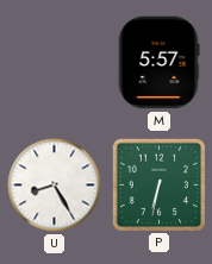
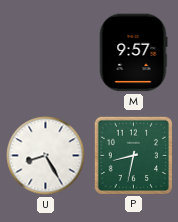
M: 5:57 -> 9:57 (133, 53)
P: 6:32 -> 8:32 (133, 155)
